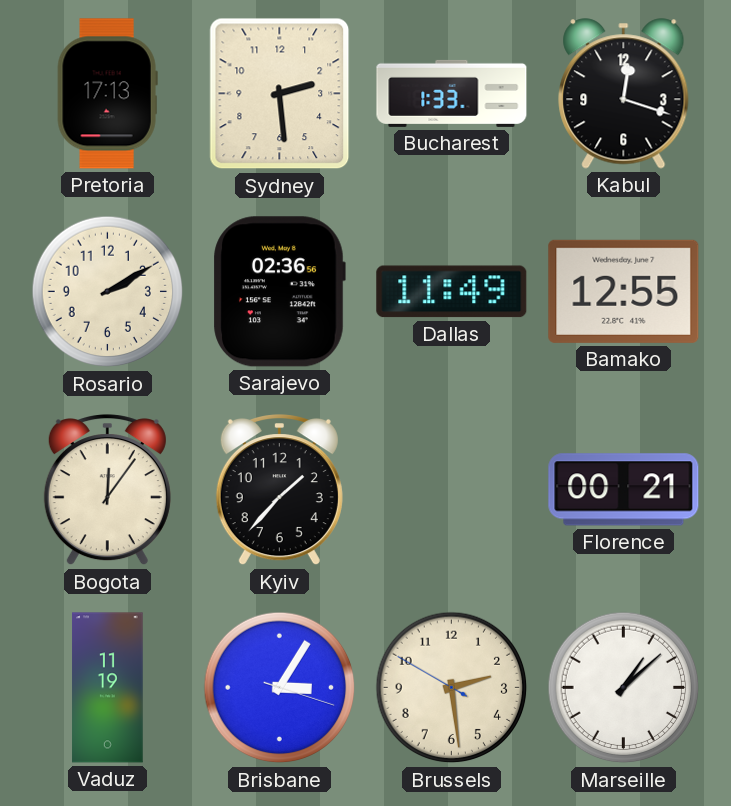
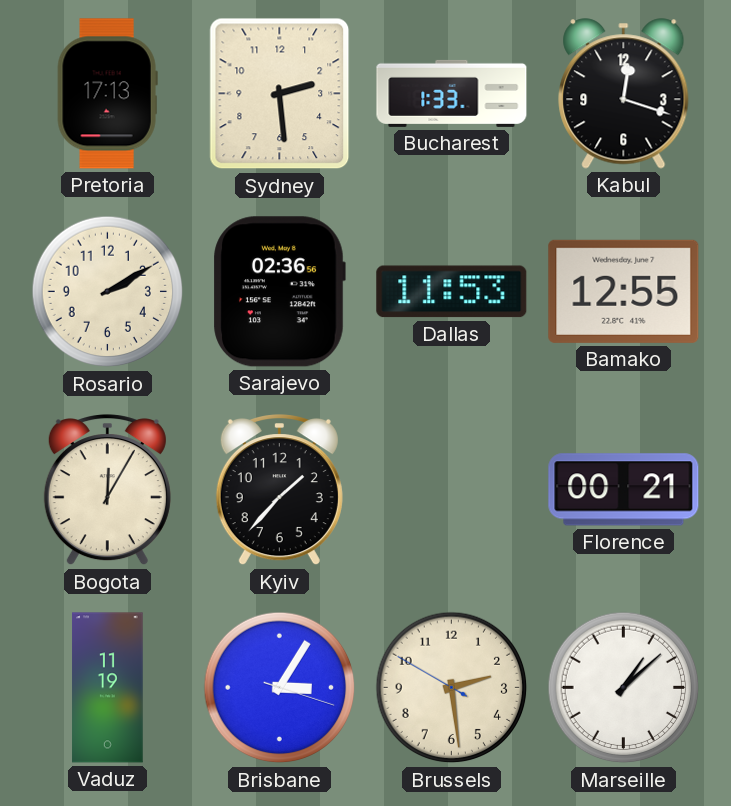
Dallas: 11:49 -> 11:53 (452, 292)
Bogota: 12:06 -> 12:05 (107, 490)
